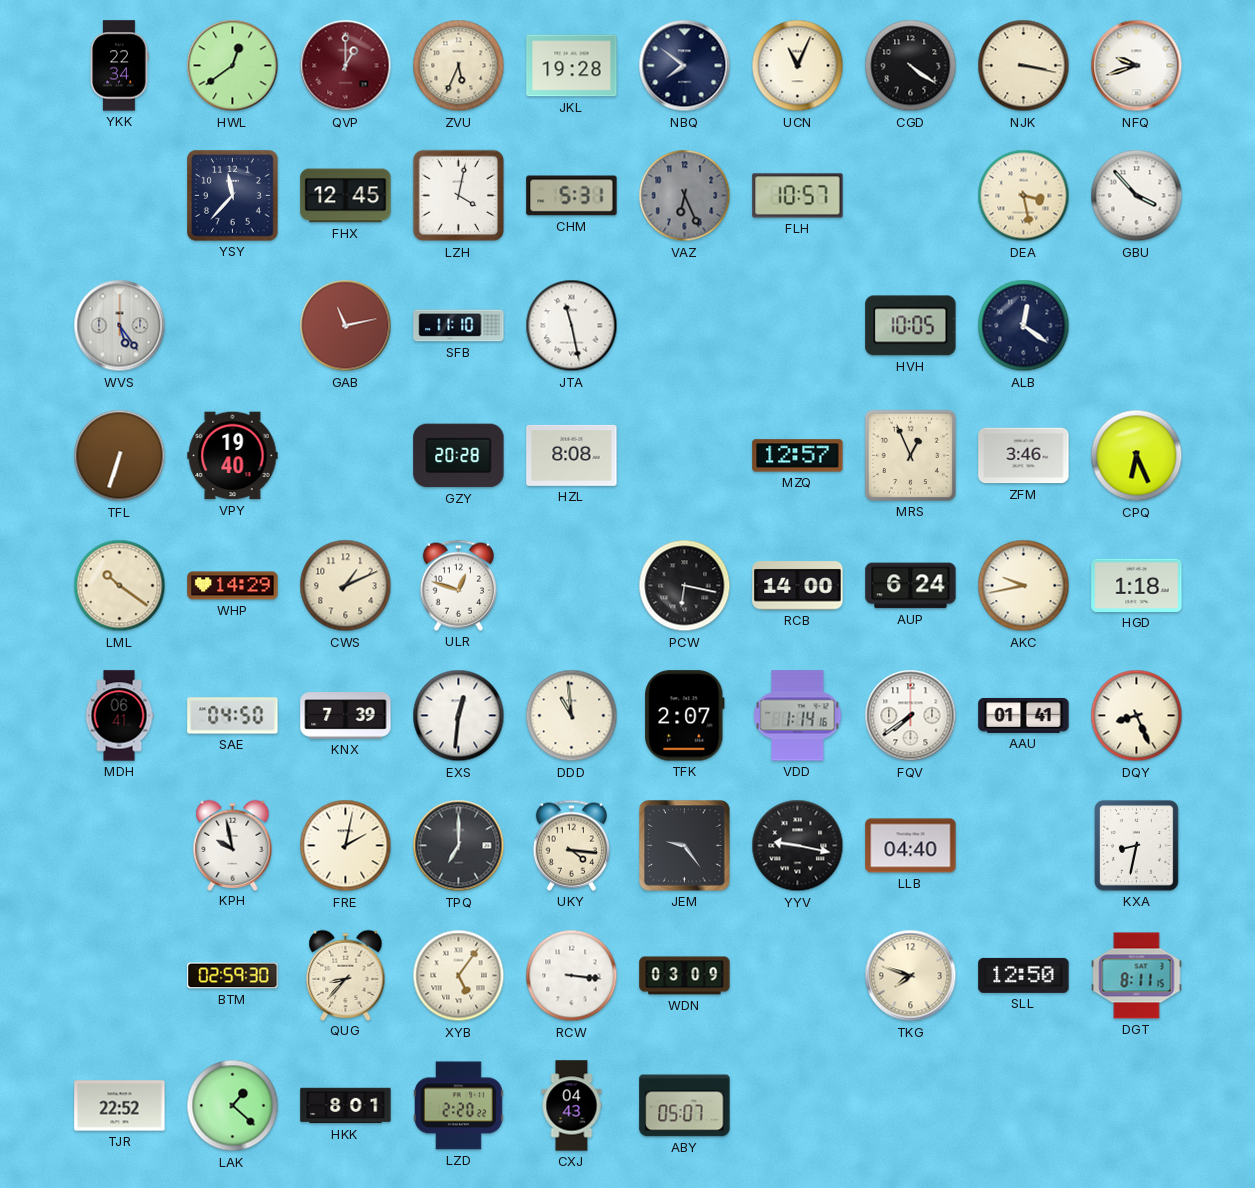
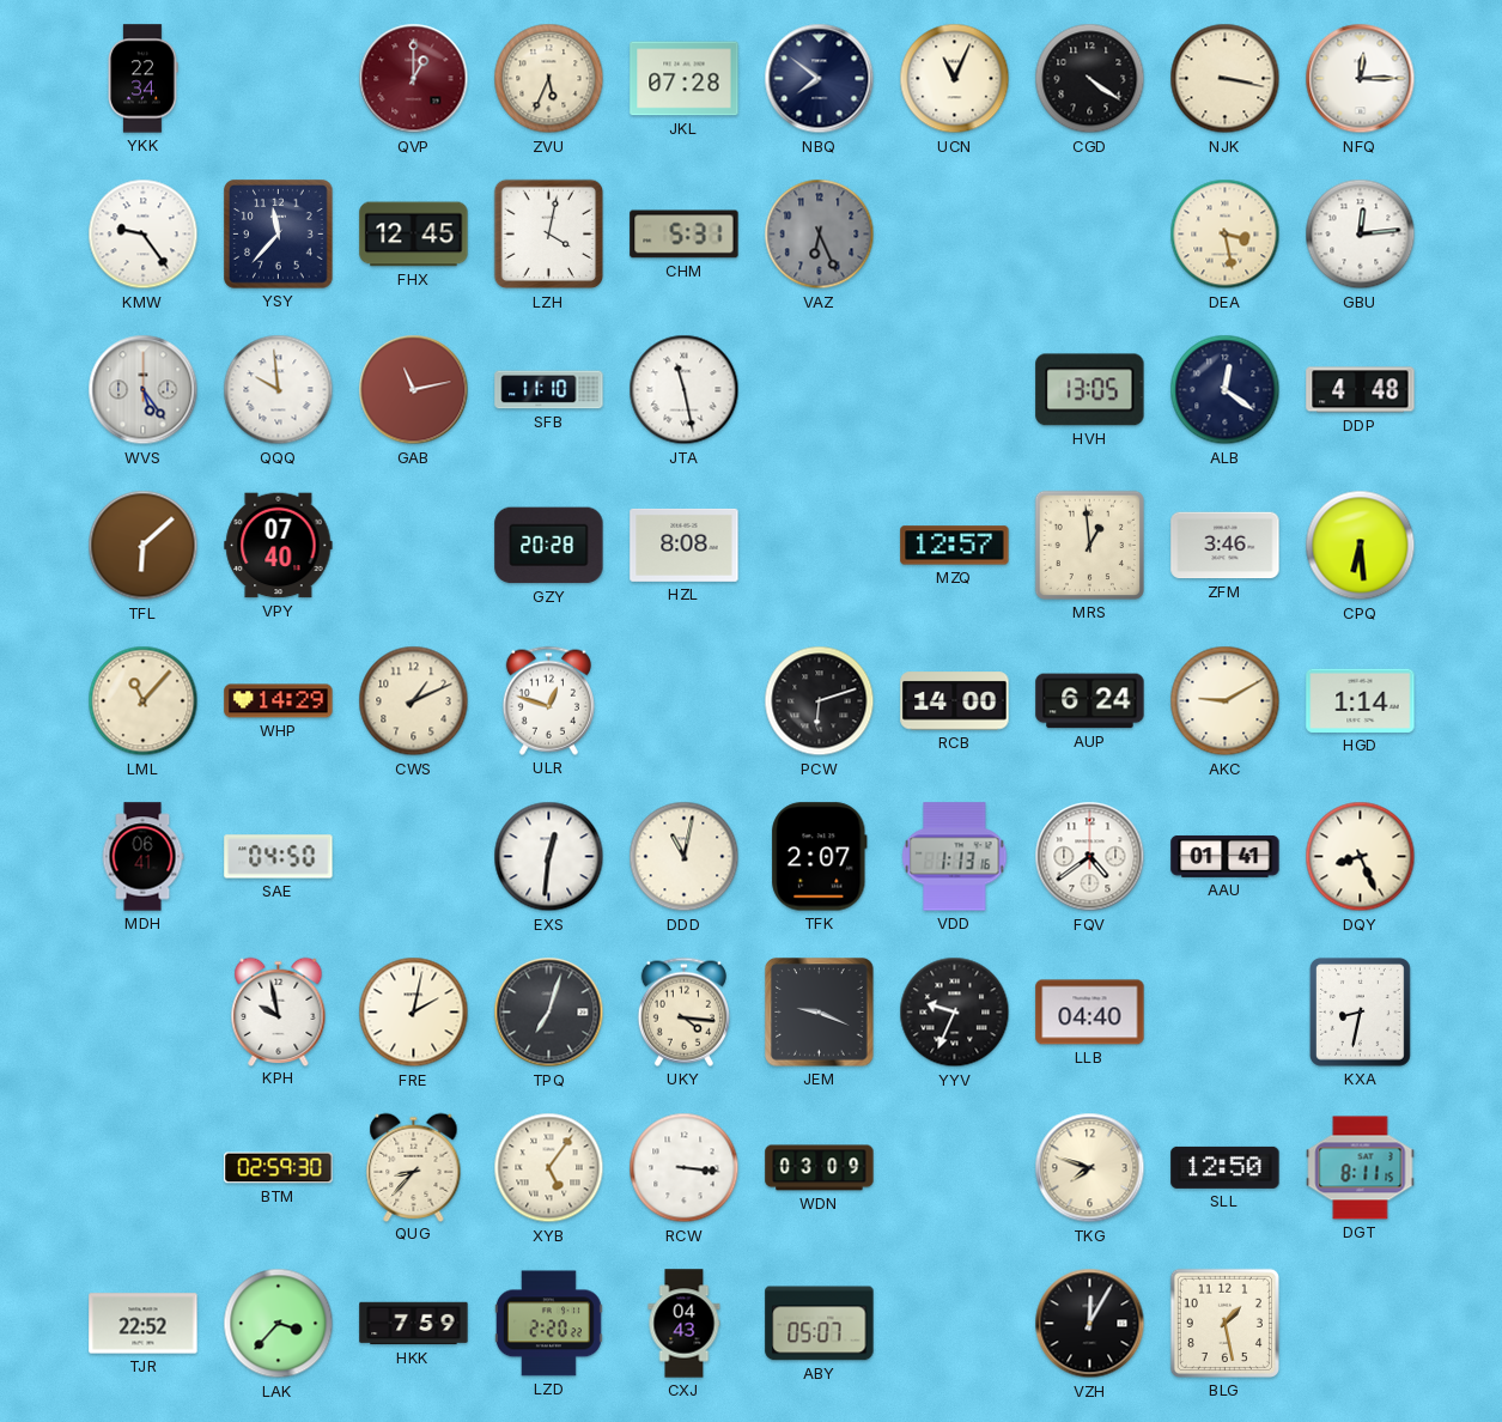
HWL: 12:39 -> none (233, 66)
JKL: 19:28 -> 07:28 (685, 79)
NFQ: 9:42 -> 12:15 (1361, 79)
KMW: none -> 9:24 (144, 235)
FLH: 10:57 -> none (798, 196)
GBU: 3:53 -> 12:14 (1361, 235)
QQQ: none -> 9:59 (279, 390)
HVH: 10:05 -> 13:05 (1090, 390)
DDP: none -> 4:48 (1361, 390)
TFL: 6:33 -> 6:08 (144, 546)
VPY: 19:40 -> 07:40 (279, 546)
MRS: 12:56 -> 12:59 (1089, 545)
CPQ: 6:26 -> 6:29 (1361, 546)
LML: 10:21 -> 11:07 (144, 701)
PCW: 6:17 -> 6:12 (820, 701)
AKC: 9:43 -> 9:10 (1226, 701)
HGD: 1:18 -> 1:14 (1361, 700)
KNX: 7:39 -> none (346, 716)
DDD: 10:59 -> 11:02 (685, 857)
VDD: 1:14 -> 1:13 (955, 857)
FQV: 7:39 -> 4:39 (1090, 857)
TPQ: 7:00 -> 7:03 (549, 1013)
JEM: 9:24 -> 9:19 (820, 1013)
YYV: 9:17 -> 9:34 (955, 1013)
LAK: 1:22 -> 3:37 (279, 1324)
HKK: 8:01 -> 7:59 (414, 1324)
VZH: none -> 12:05 (1090, 1324)
BLG: none -> 1:28 (1224, 1323)
